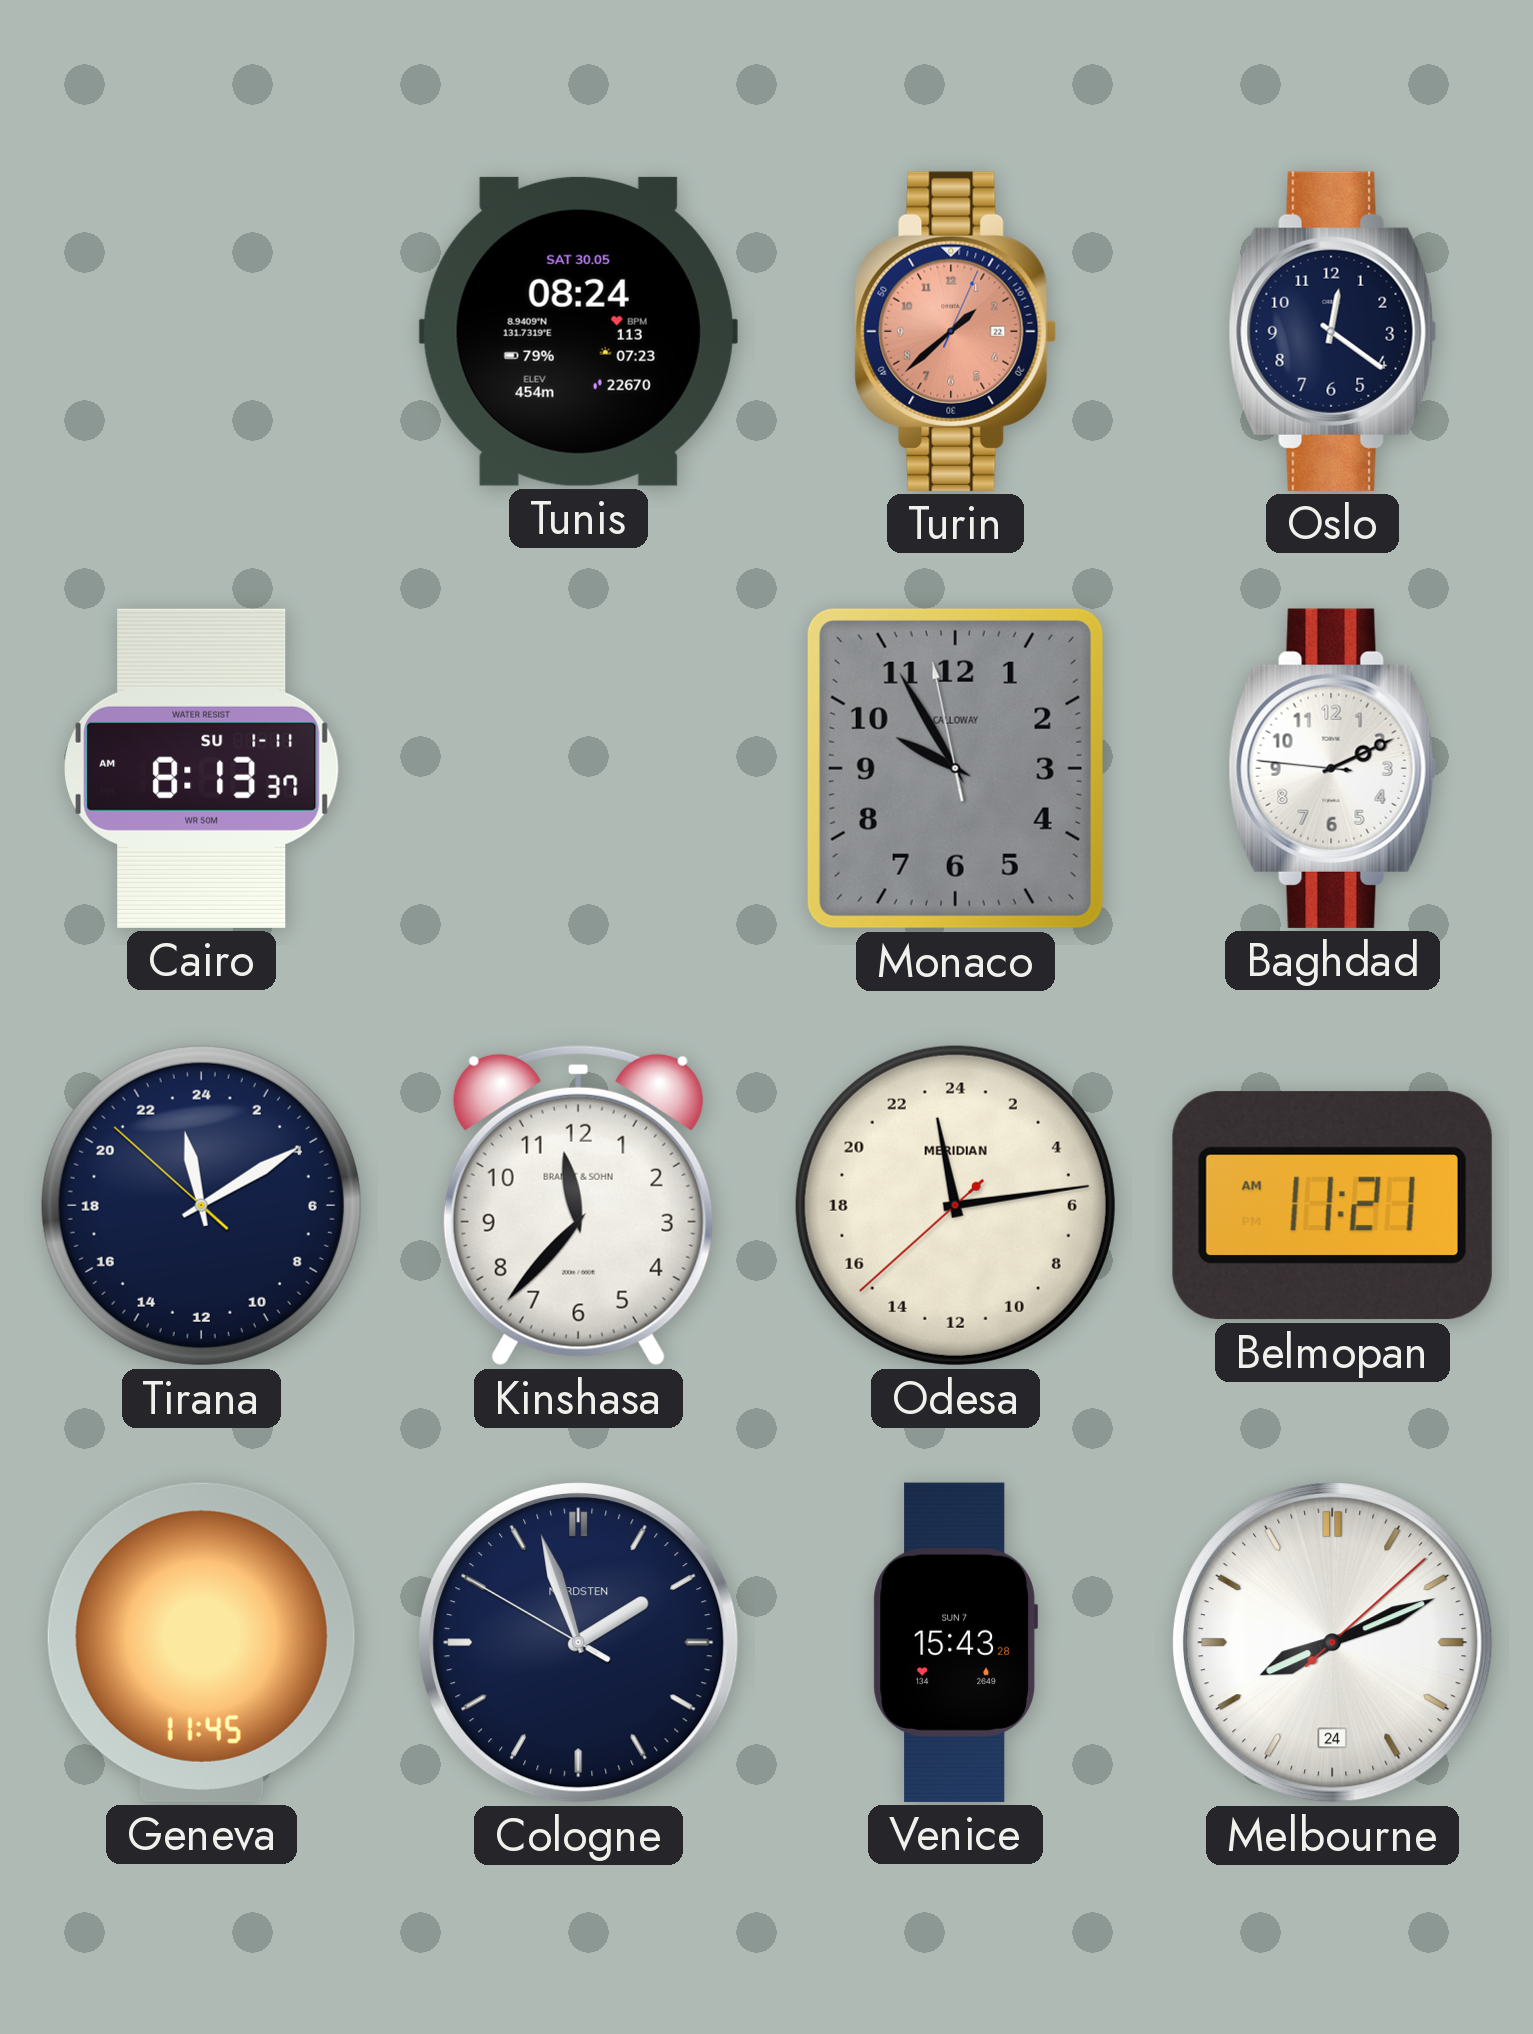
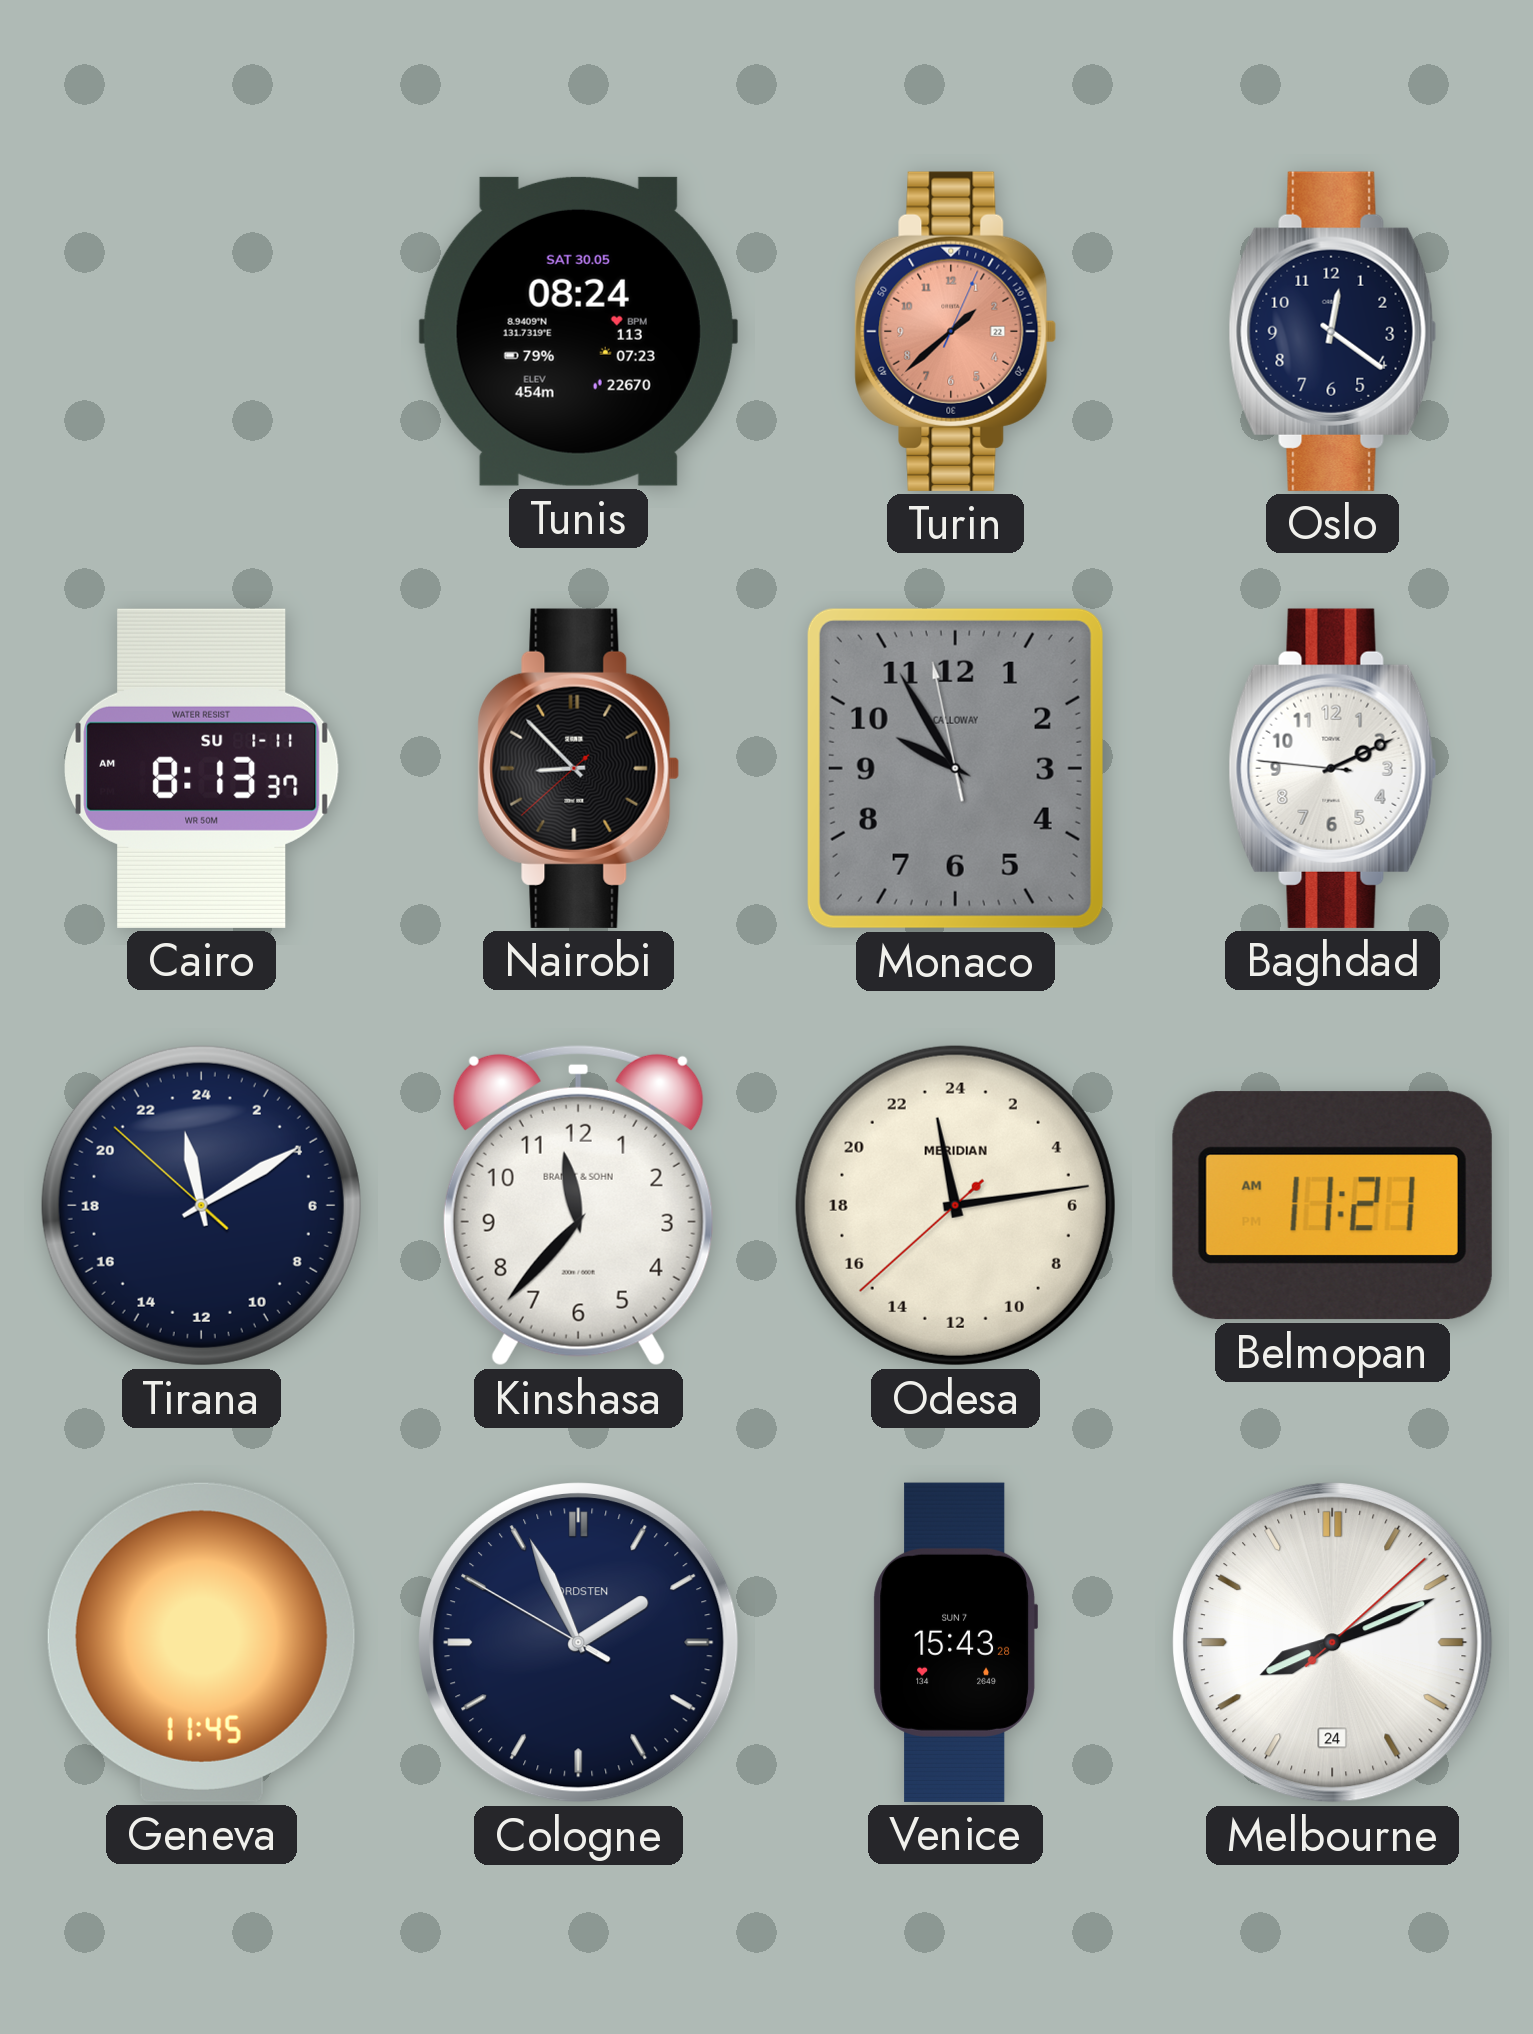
Nairobi: none -> 8:52 (579, 768)
Cologne: 1:56 -> 1:55 (579, 1643)
